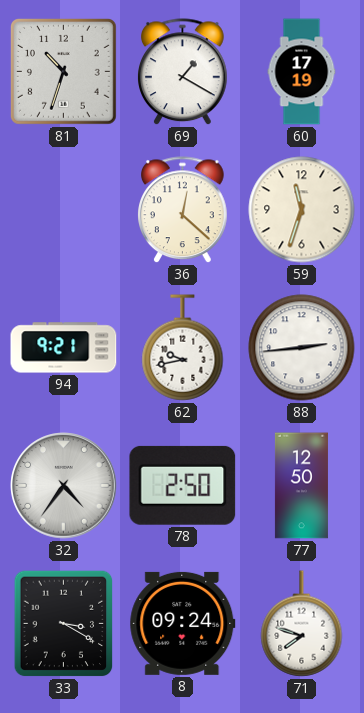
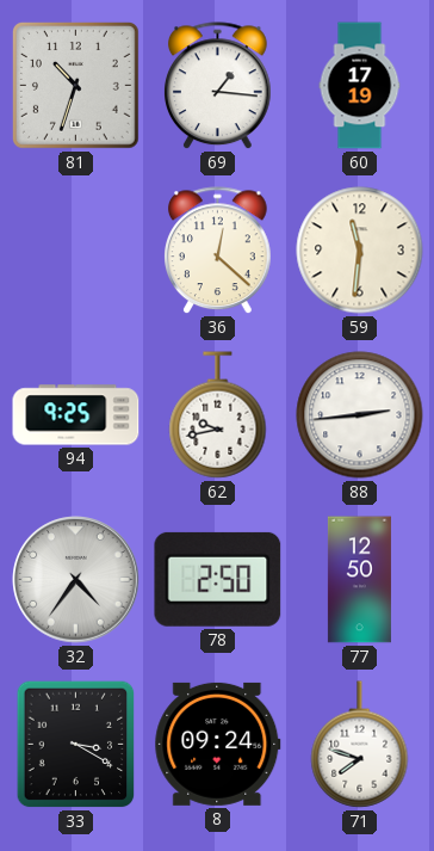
69: 1:20 -> 1:16 (218, 86)
59: 11:33 -> 11:31 (360, 251)
94: 9:21 -> 9:25 (76, 415)
